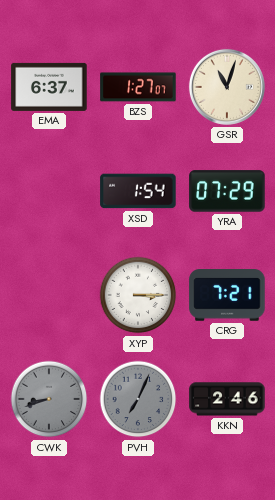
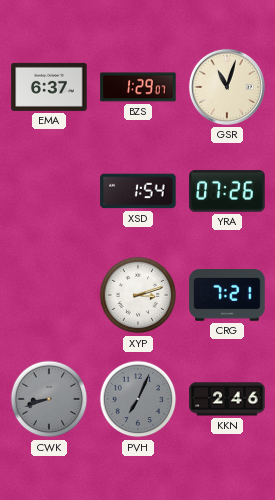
BZS: 1:27 -> 1:29 (138, 87)
YRA: 07:29 -> 07:26 (227, 191)
XYP: 3:15 -> 3:12 (138, 295)
